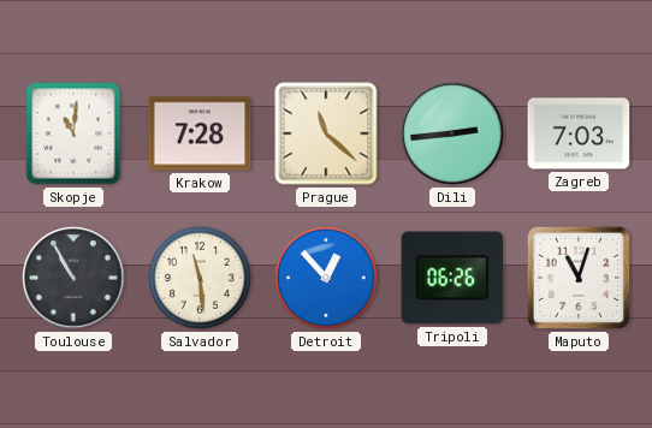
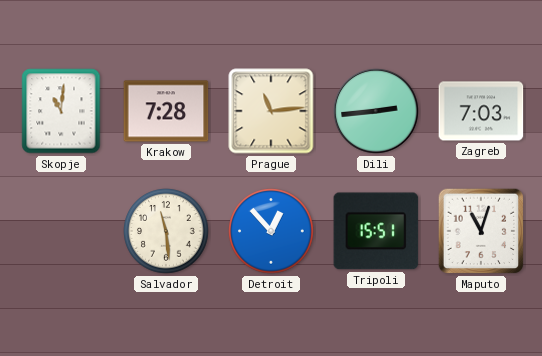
Prague: 11:22 -> 11:14 (271, 111)
Toulouse: 10:55 -> none (73, 278)
Tripoli: 06:26 -> 15:51 (376, 231)
